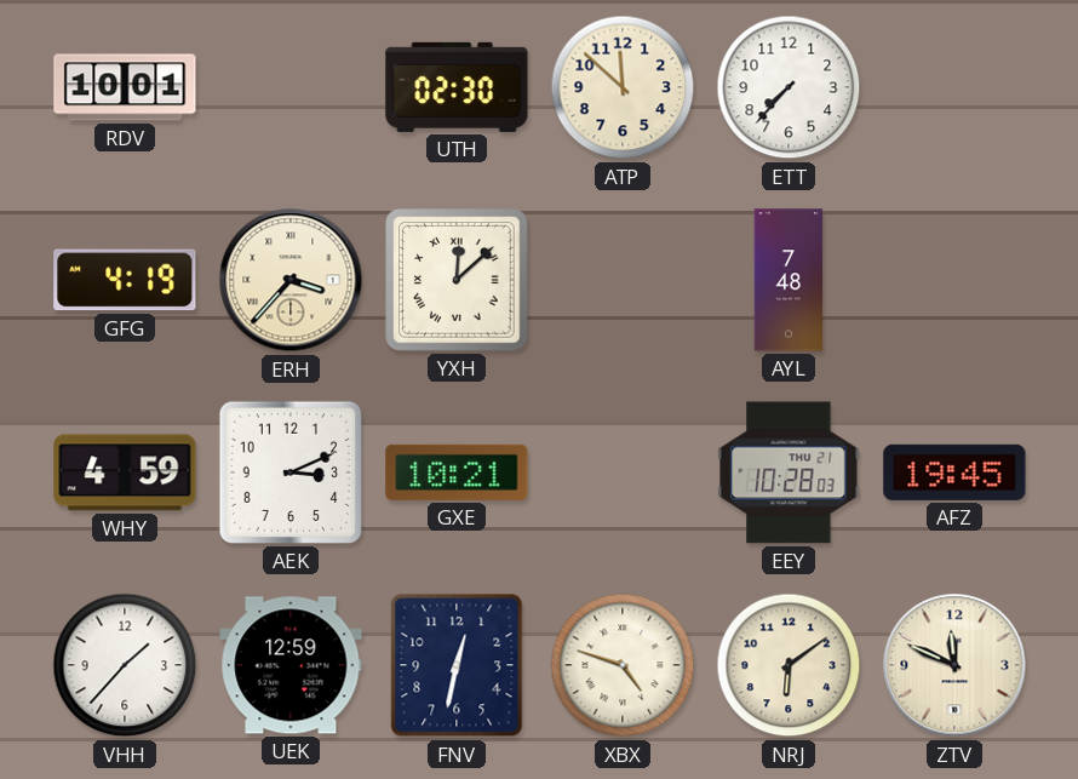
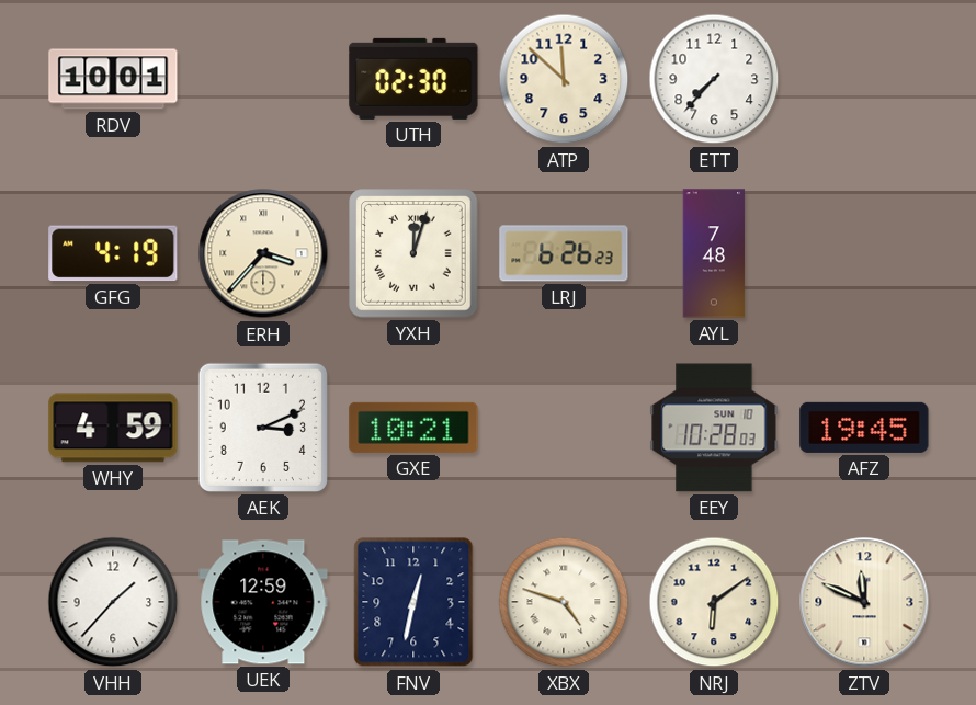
YXH: 12:08 -> 12:03 (413, 253)
LRJ: none -> 6:26 (564, 253)
EEY date: THU 21 -> SUN 10 (714, 428)
